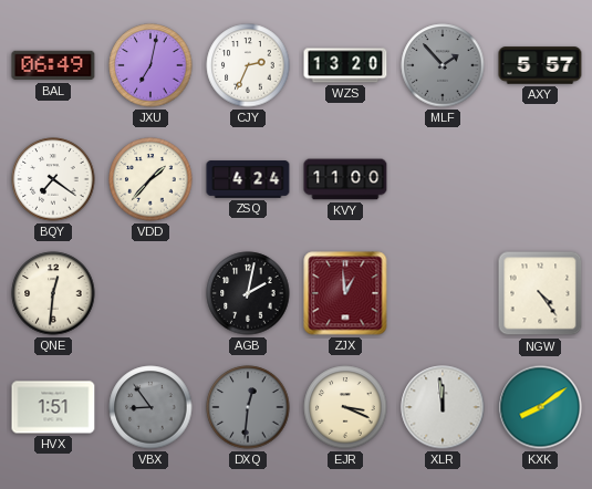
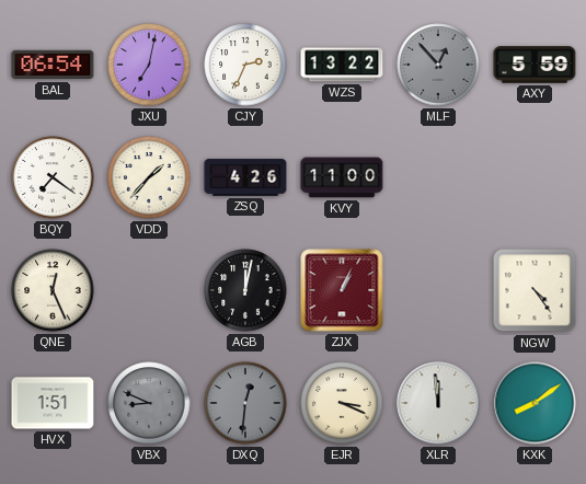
BAL: 06:49 -> 06:54 (53, 65)
WZS: 13:20 -> 13:22 (342, 65)
MLF: 1:53 -> 12:53 (438, 65)
AXY: 5:57 -> 5:59 (535, 65)
ZSQ: 4:24 -> 4:26 (245, 177)
QNE: 12:31 -> 12:26 (53, 290)
AGB: 2:02 -> 12:02 (245, 290)
ZJX: 12:59 -> 1:04 (342, 290)
VBX: 8:54 -> 8:49 (149, 403)
